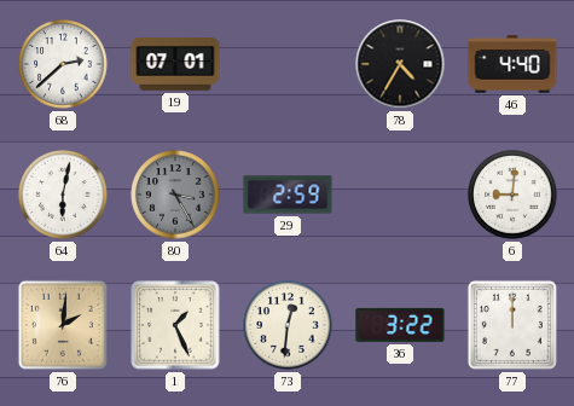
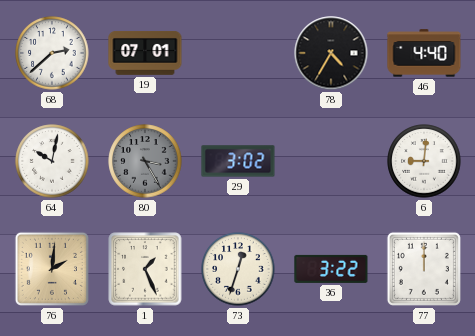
64: 6:02 -> 10:02 (52, 161)
29: 2:59 -> 3:02 (238, 161)
73: 12:31 -> 12:33 (238, 269)
